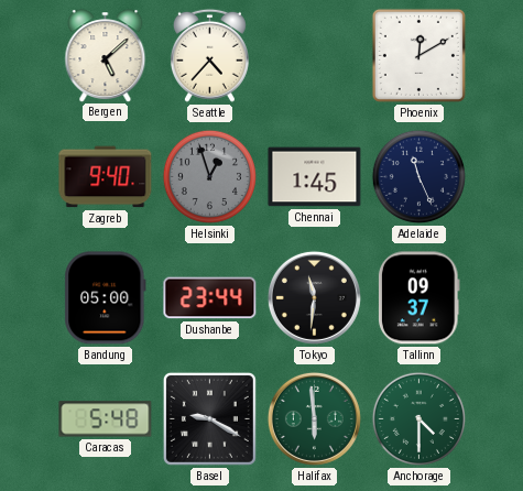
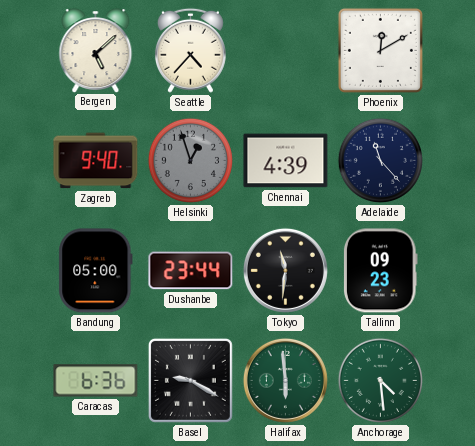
Chennai: 1:45 -> 4:39 (286, 161)
Adelaide: 11:26 -> 11:23 (380, 160)
Tallinn: 09:37 -> 09:23 (380, 271)
Caracas: 5:48 -> 6:36 (96, 381)
Anchorage: 4:30 -> 4:29 (380, 380)
